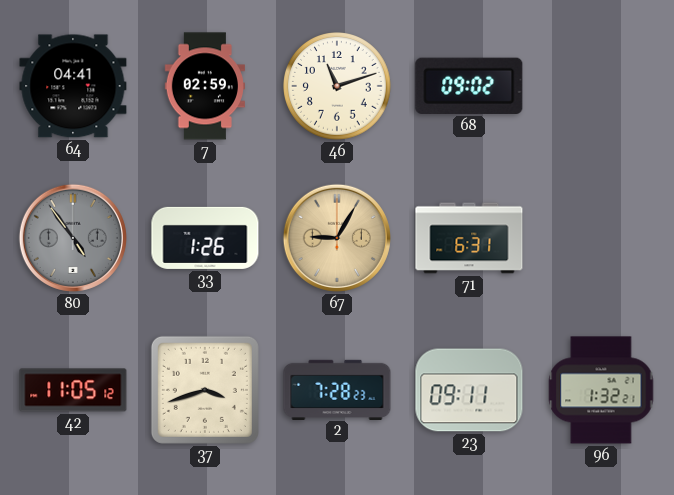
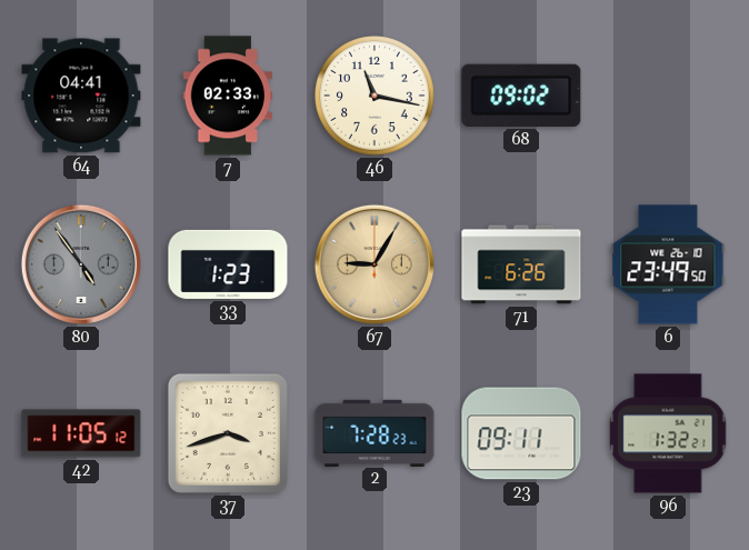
7: 02:59 -> 02:33 (227, 96)
46: 11:12 -> 11:17 (376, 97)
33: 1:26 -> 1:23 (228, 264)
71: 6:31 -> 6:26 (521, 264)
6: none -> 23:49 (668, 264)
